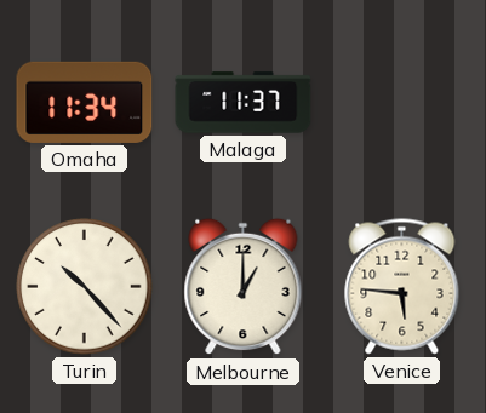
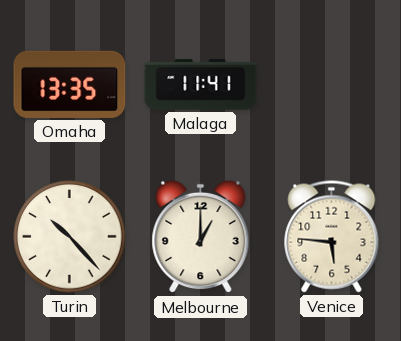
Omaha: 11:34 -> 13:35 (70, 84)
Malaga: 11:37 -> 11:41 (201, 85)
